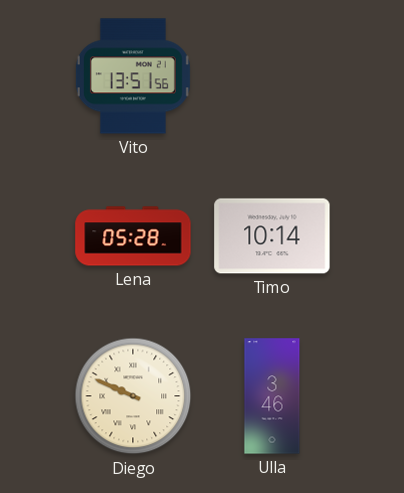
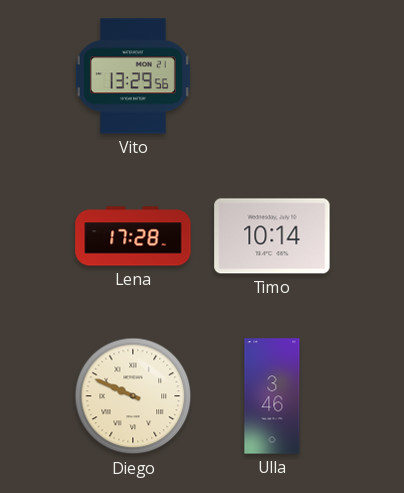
Vito: 13:51 -> 13:29 (133, 76)
Lena: 05:28 -> 17:28 (133, 236)
